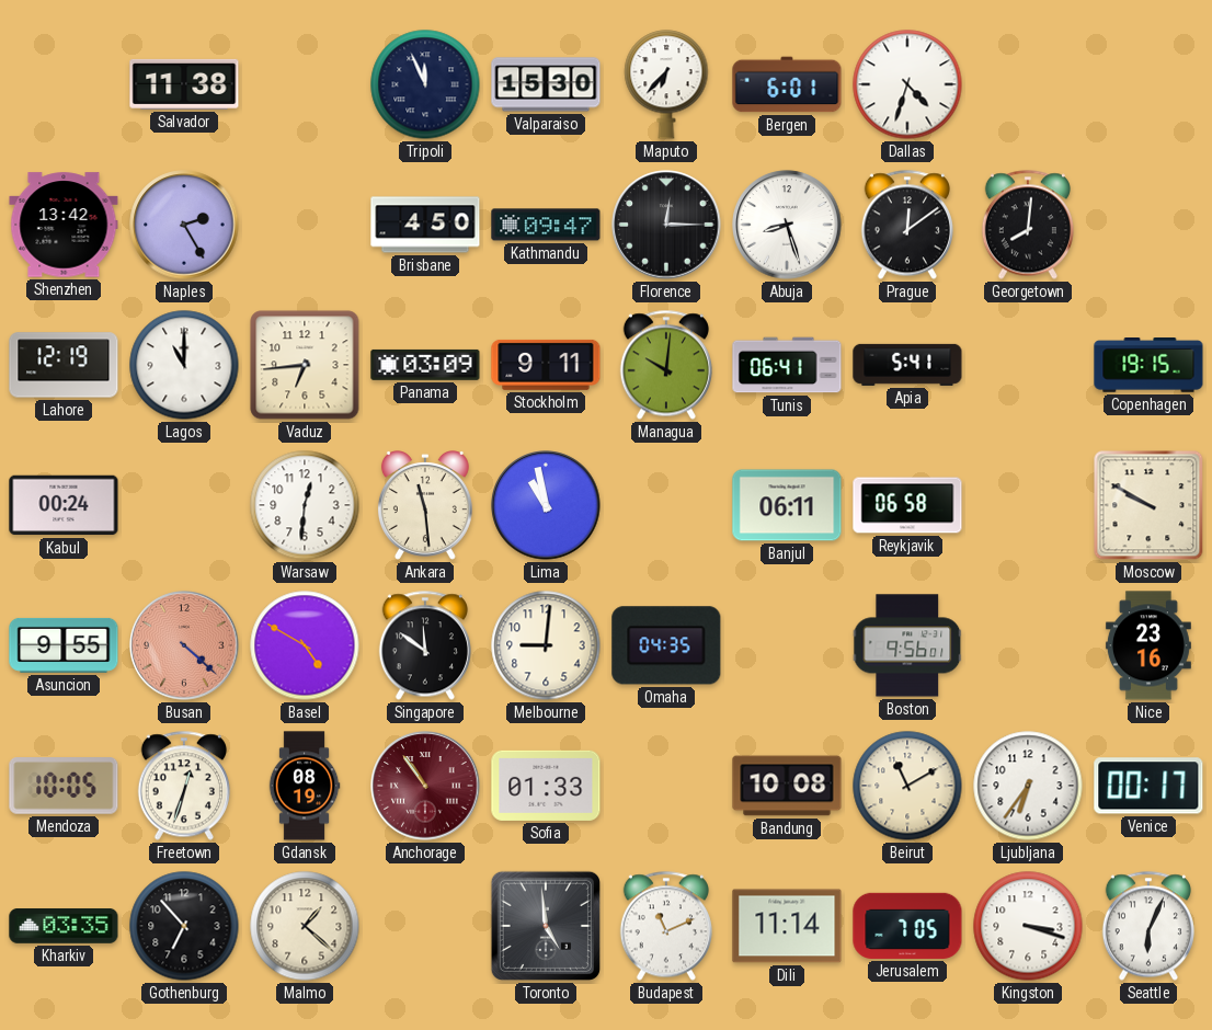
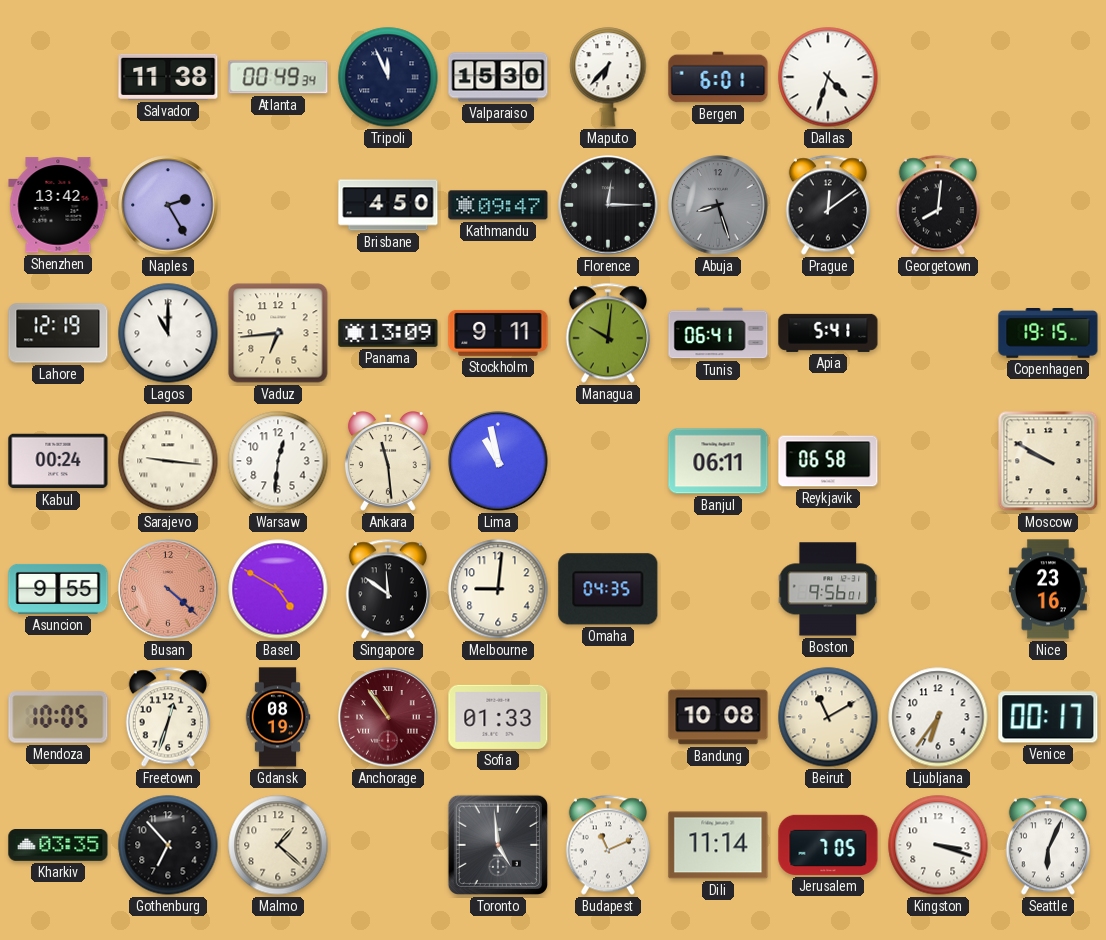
Atlanta: none -> 00:49 (278, 77)
Abuja dial: white -> grey (718, 205)
Panama: 03:09 -> 13:09 (388, 333)
Sarajevo: none -> 9:16 (168, 461)
